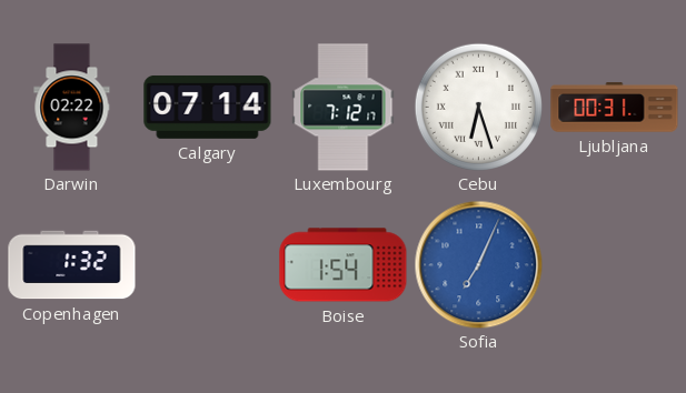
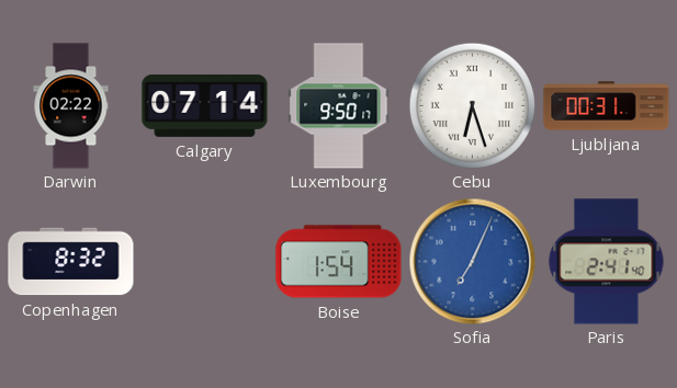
Luxembourg: 7:12 -> 9:50 (339, 106)
Copenhagen: 1:32 -> 8:32 (71, 262)
Paris: none -> 2:41 (607, 262)
